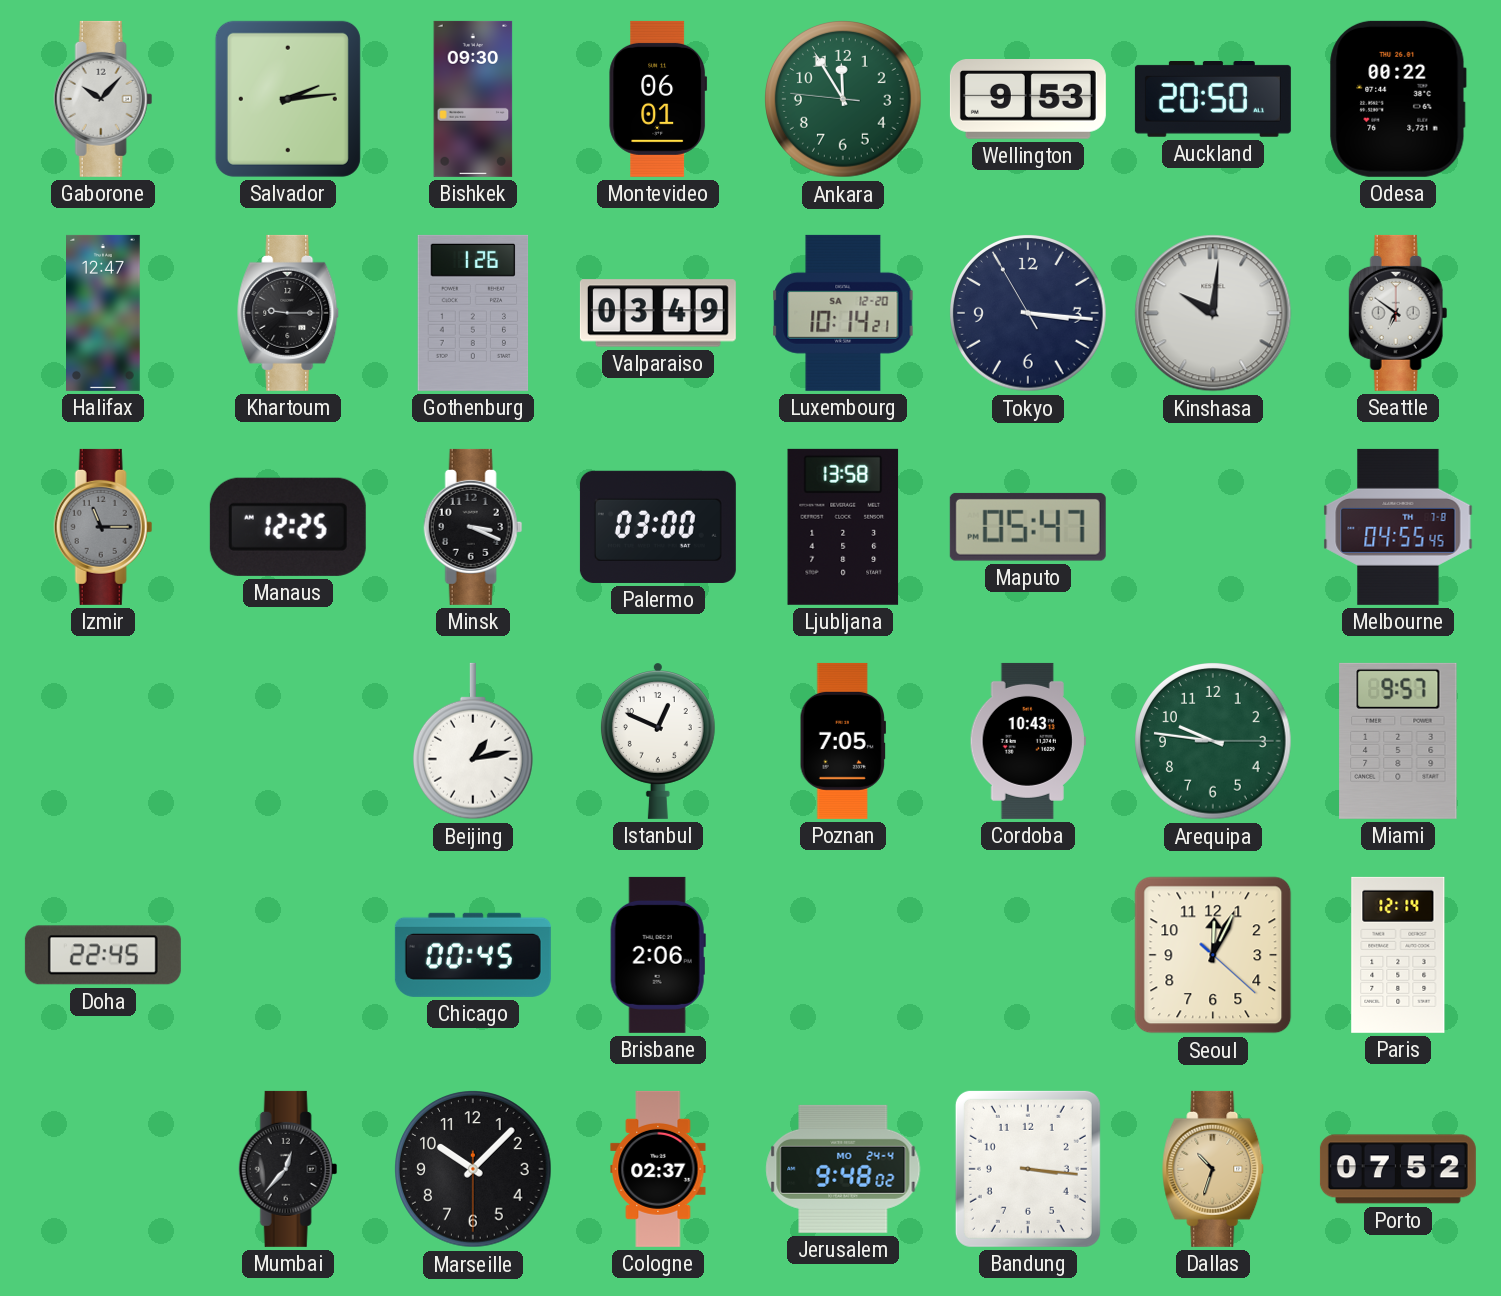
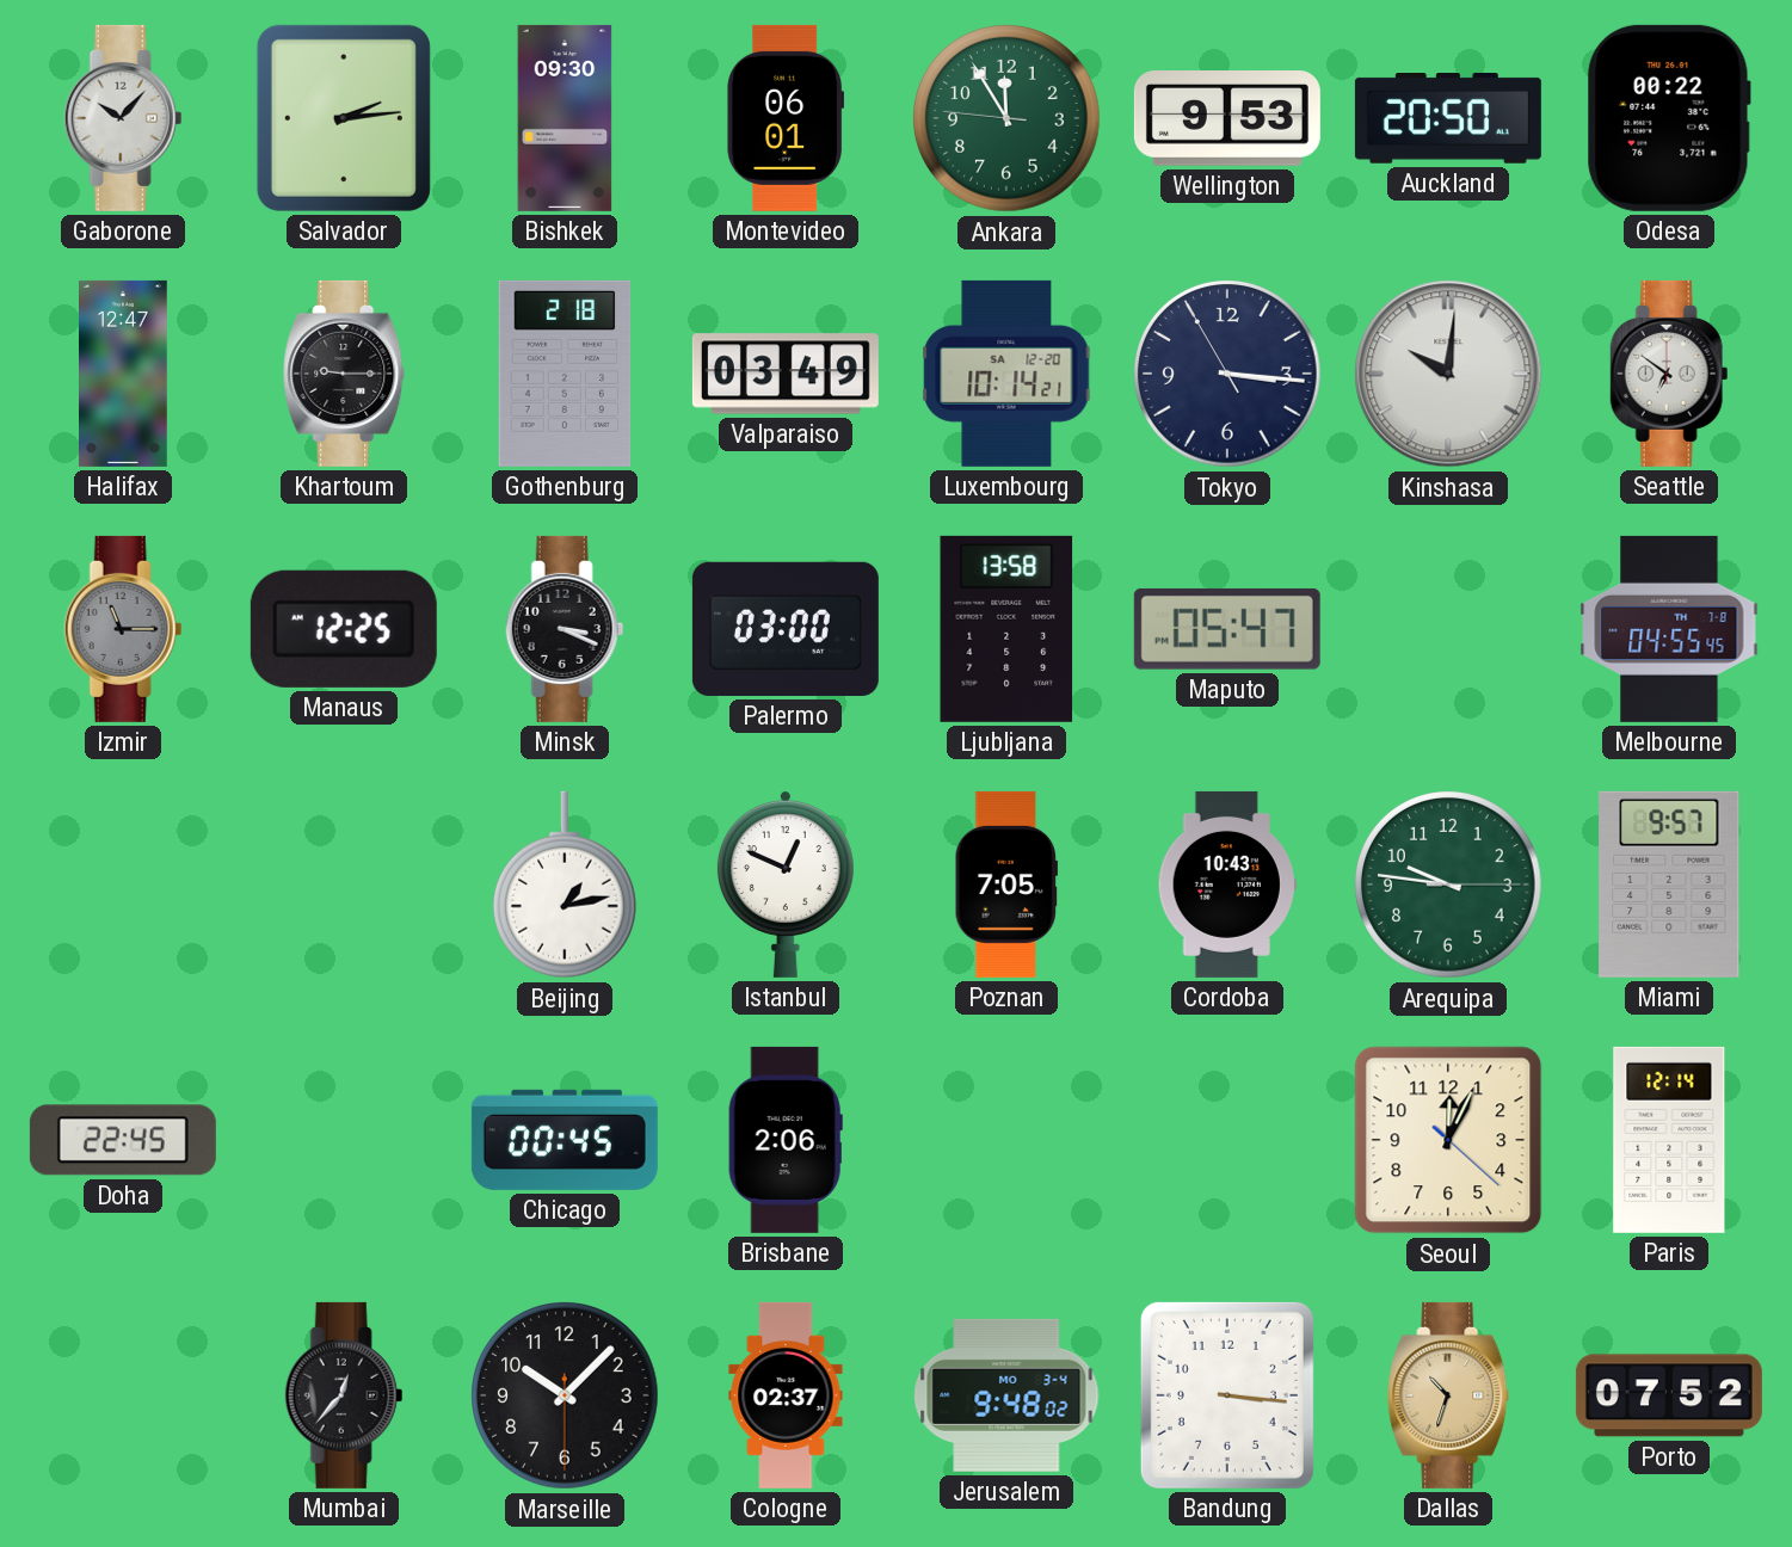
Gothenburg: 1:26 -> 2:18 (565, 374)
Jerusalem date: MO 24-4 -> MO 3-4 (1006, 1395)
